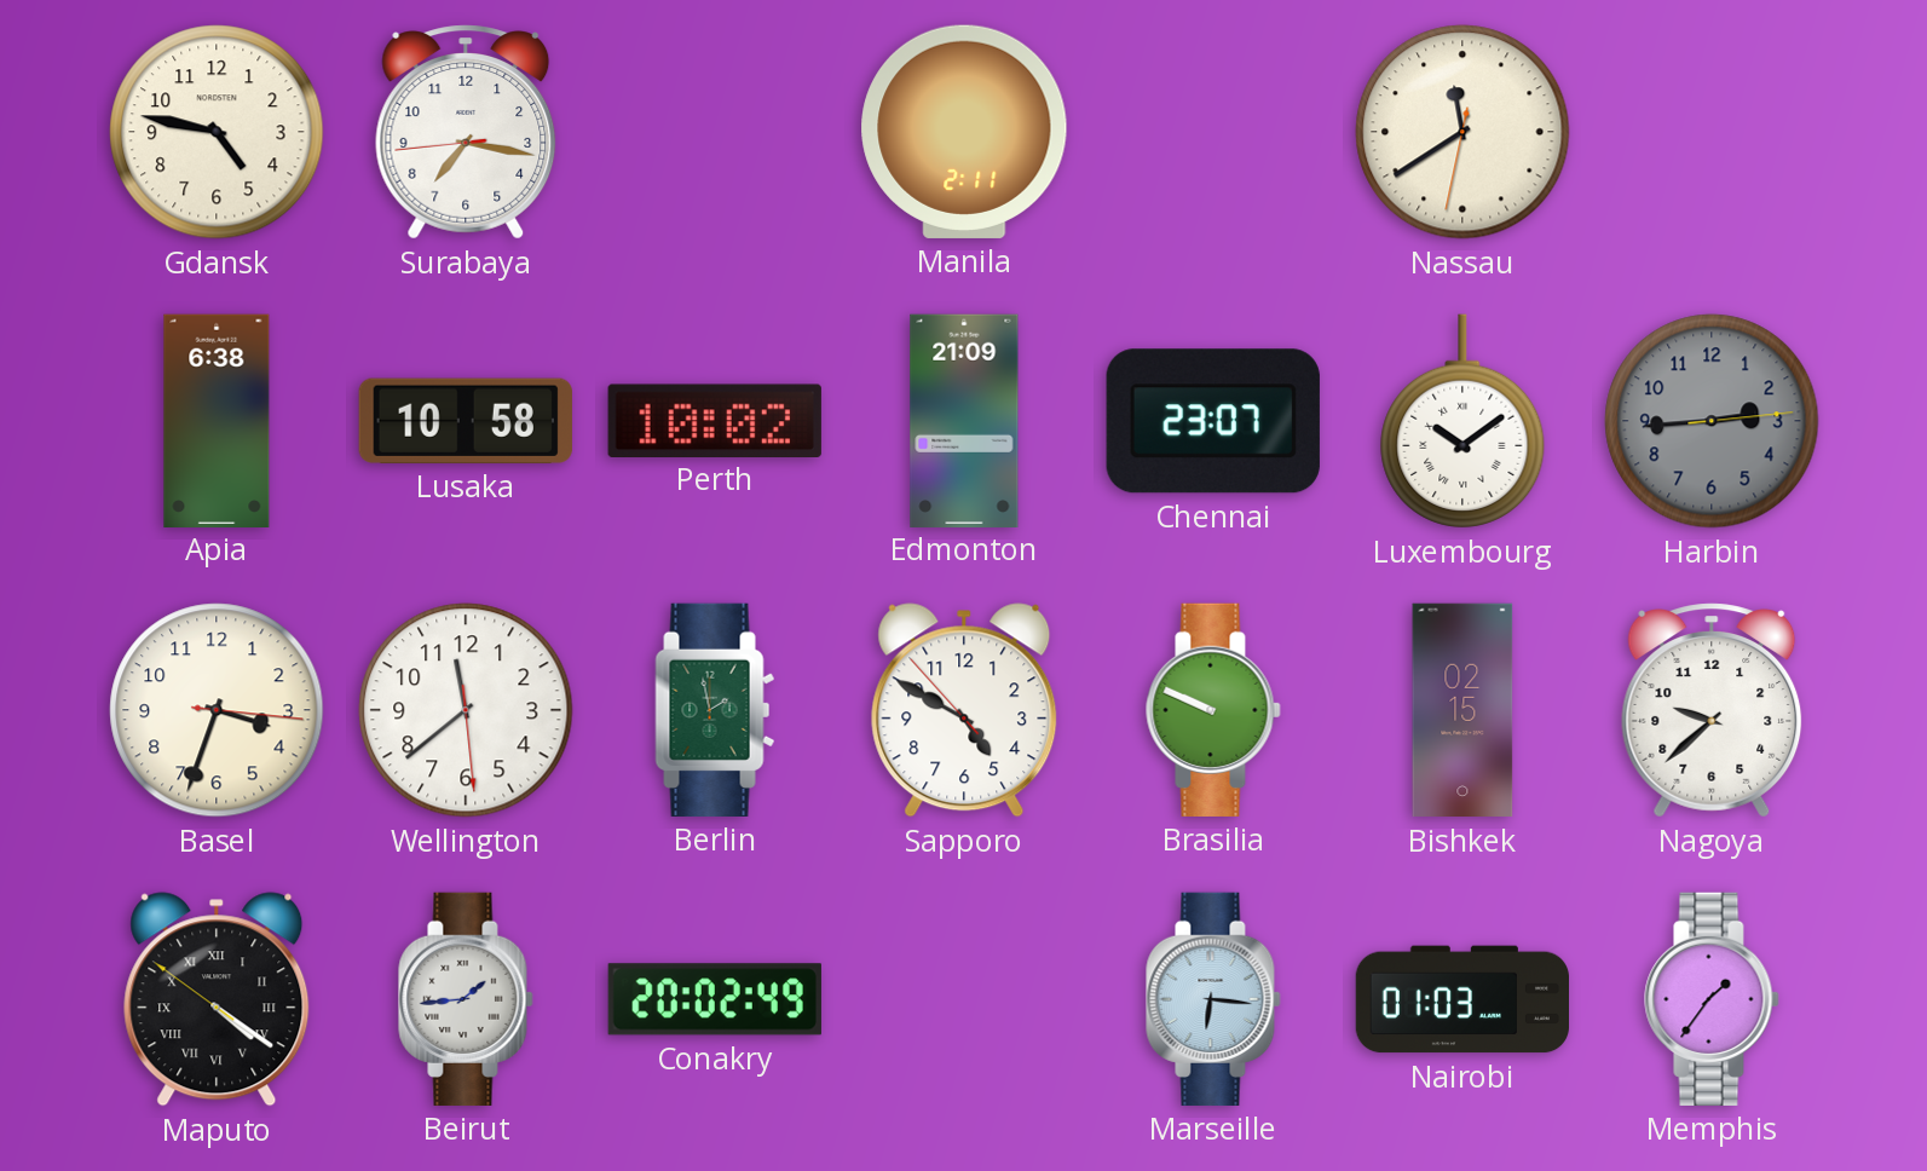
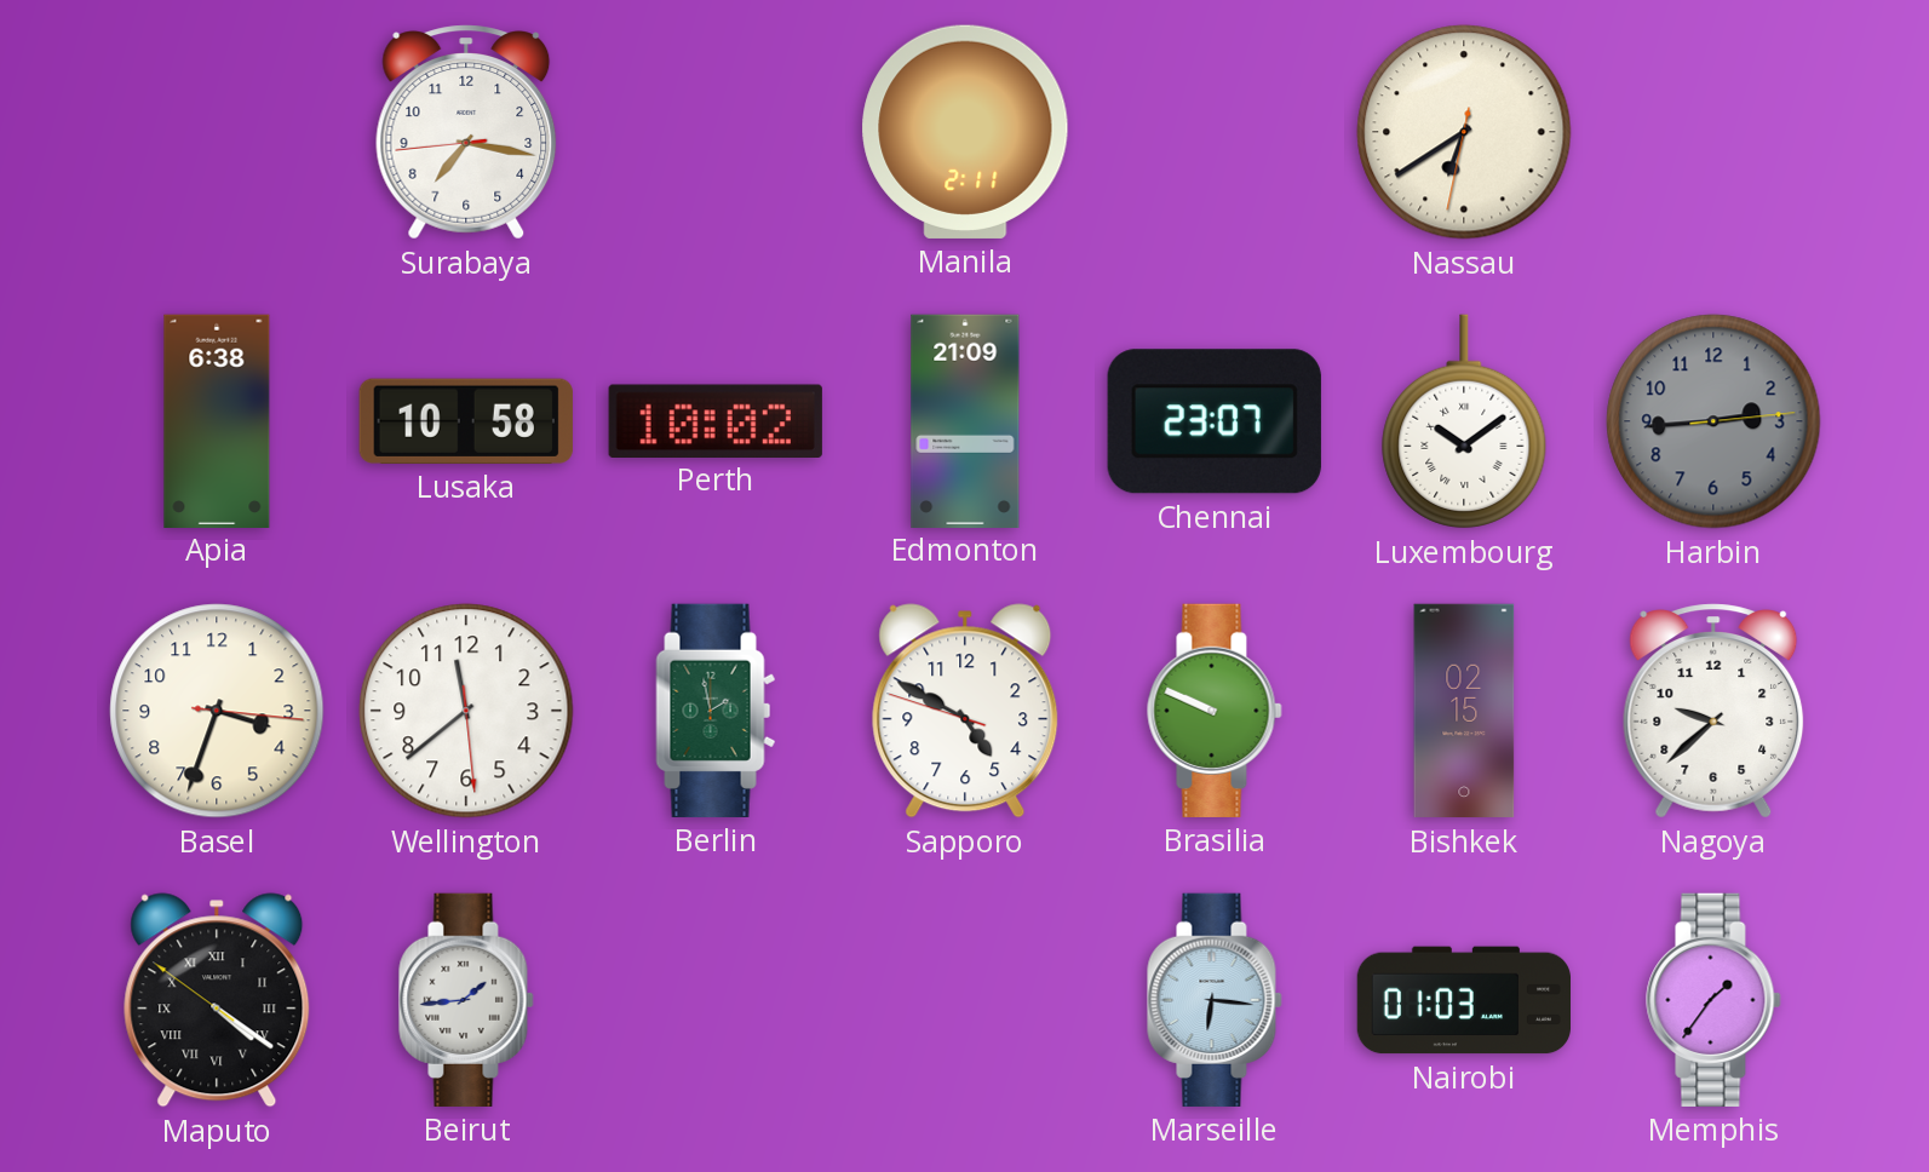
Gdansk: 4:47 -> none (217, 132)
Nassau: 11:39 -> 6:39 (1464, 132)
Sapporo: 4:49:53 -> 4:49:48 (965, 711)
Conakry: 20:02 -> none (715, 999)
